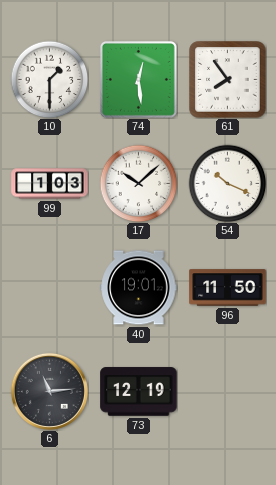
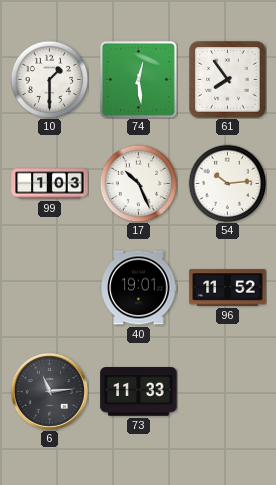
17: 10:08 -> 10:26 (138, 183)
54: 10:19 -> 10:14 (227, 183)
96: 11:50 -> 11:52 (228, 288)
73: 12:19 -> 11:33 (139, 392)
